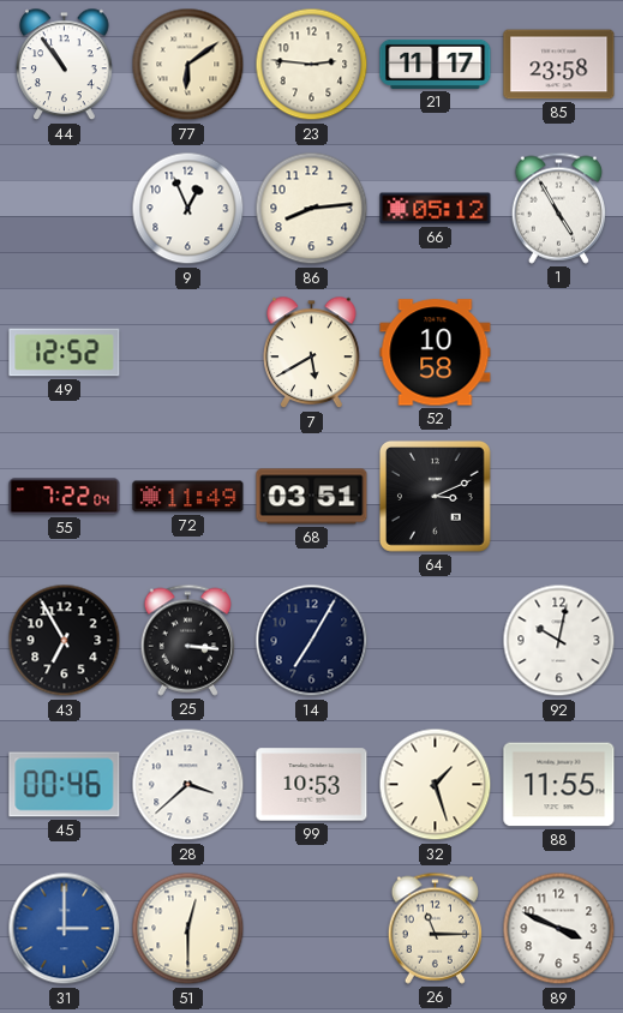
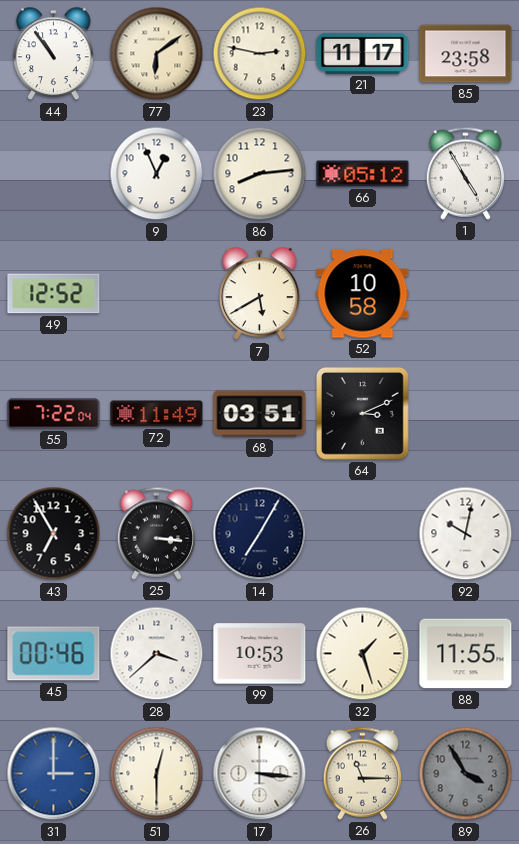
23: 2:46 -> 2:47 (260, 54)
17: none -> 3:16 (260, 774)
89: 3:49 -> 3:55 (466, 774)
89 dial: white -> grey (466, 774)
